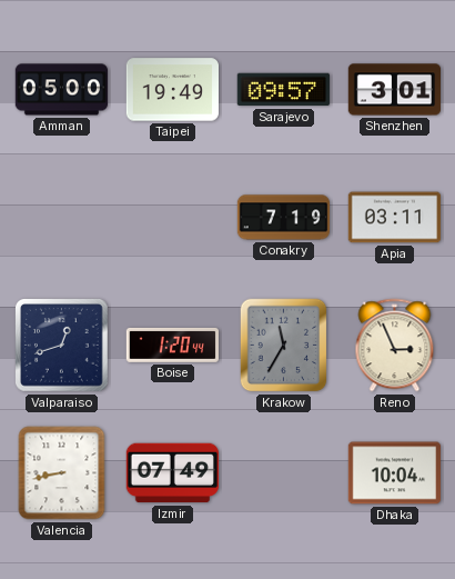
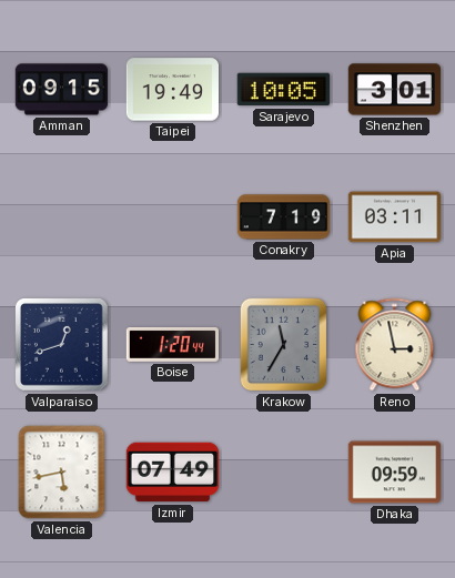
Amman: 05:00 -> 09:15 (61, 90)
Sarajevo: 09:57 -> 10:05 (283, 90)
Reno: 2:56 -> 2:58 (395, 345)
Valencia: 8:43 -> 5:43 (62, 473)
Dhaka: 10:04 -> 09:59 (394, 473)
